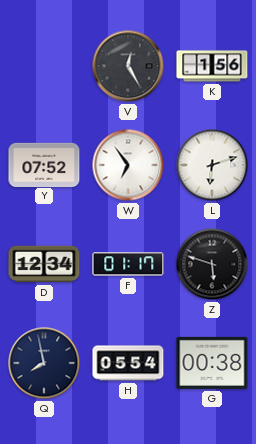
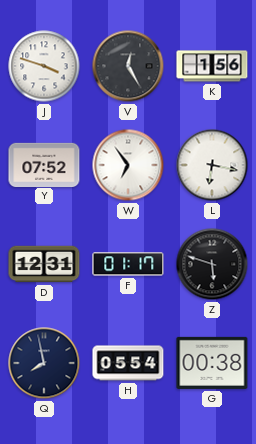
J: none -> 3:48 (44, 66)
L: 6:12 -> 6:17 (212, 165)
D: 12:34 -> 12:31 (44, 264)
